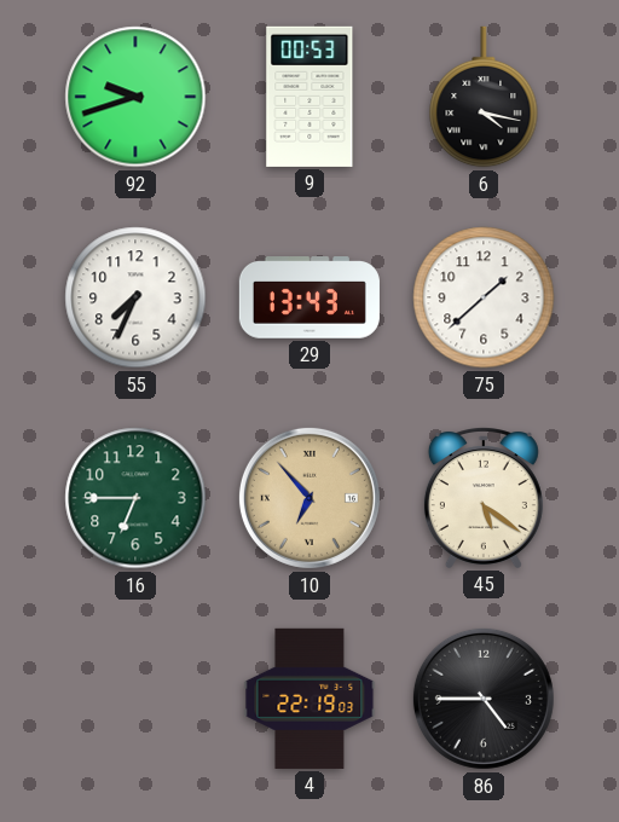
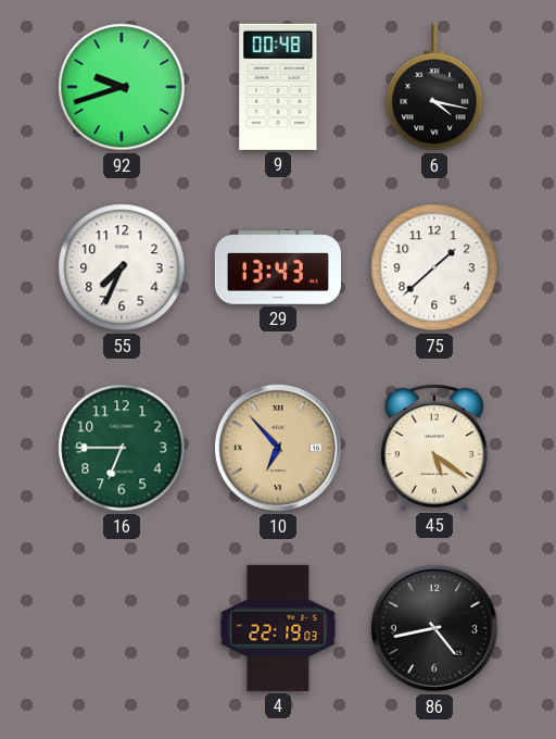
9: 00:53 -> 00:48 (278, 87)
86: 4:45 -> 4:43 (434, 628)
